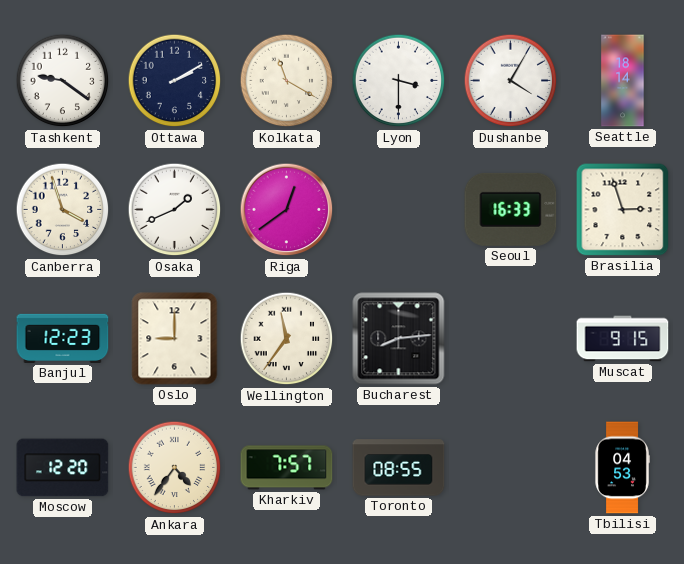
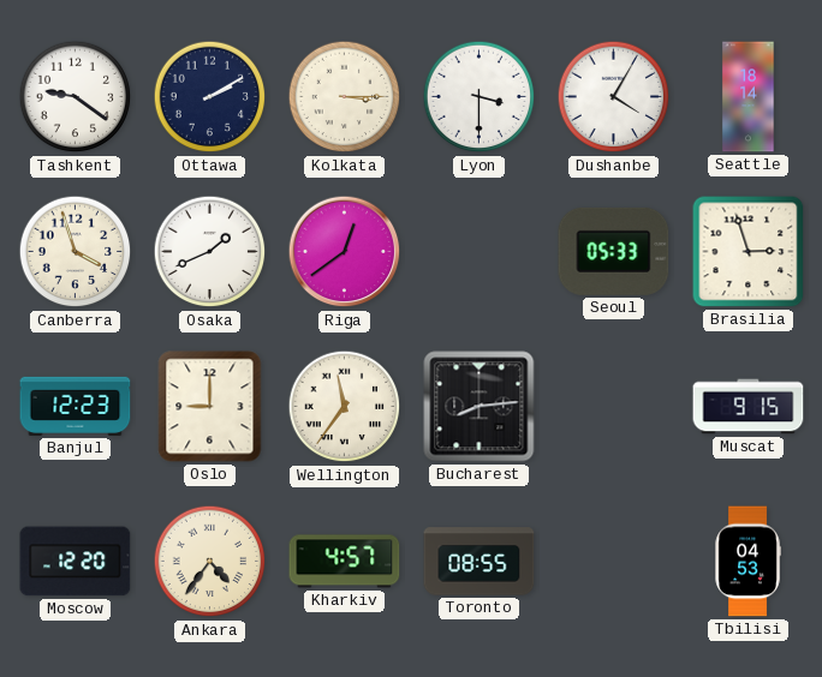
Kolkata: 11:20 -> 3:15 (345, 97)
Seoul: 16:33 -> 05:33 (614, 251)
Kharkiv: 7:57 -> 4:57 (345, 562)
